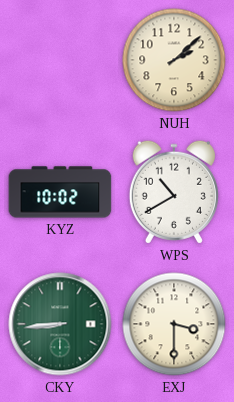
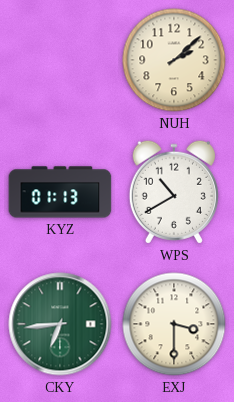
KYZ: 10:02 -> 01:13 (60, 192)
CKY: 8:44 -> 6:44 (60, 324)
